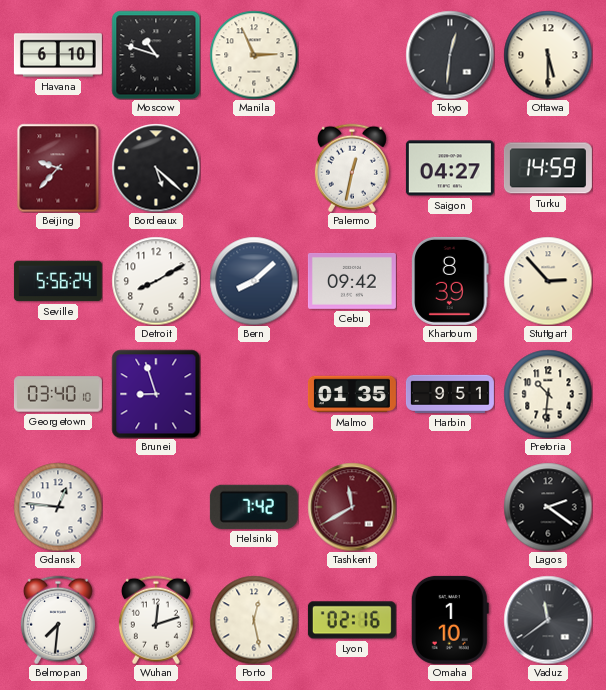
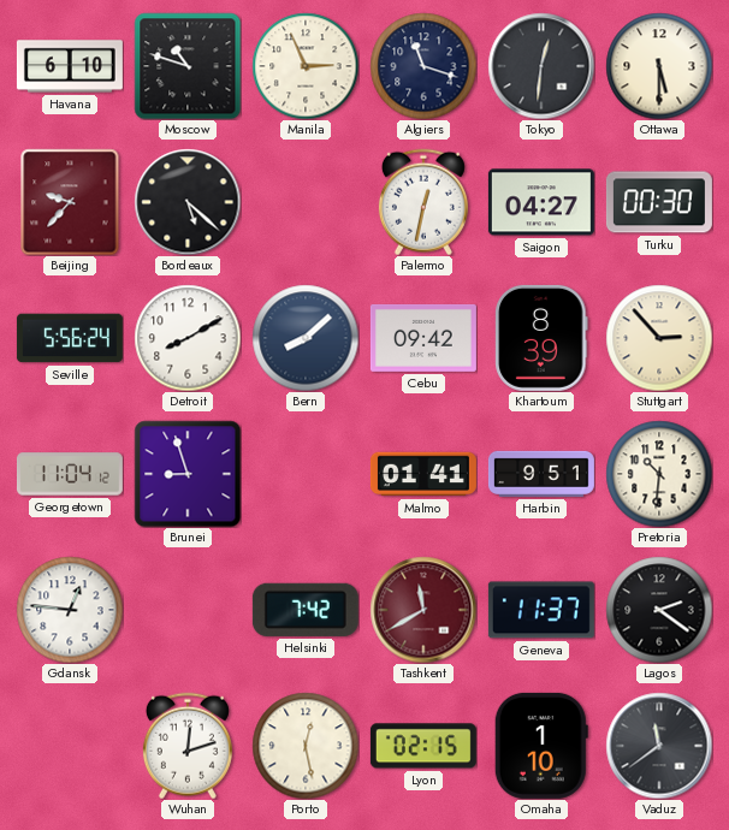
Algiers: none -> 11:18 (423, 66)
Turku: 14:59 -> 00:30 (659, 202)
Georgetown: 03:40 -> 11:04 (70, 474)
Malmo: 01:35 -> 01:41 (423, 474)
Geneva: none -> 11:37 (541, 610)
Belmopan: 7:31 -> none (58, 620)
Lyon: 02:16 -> 02:15 (423, 746)
